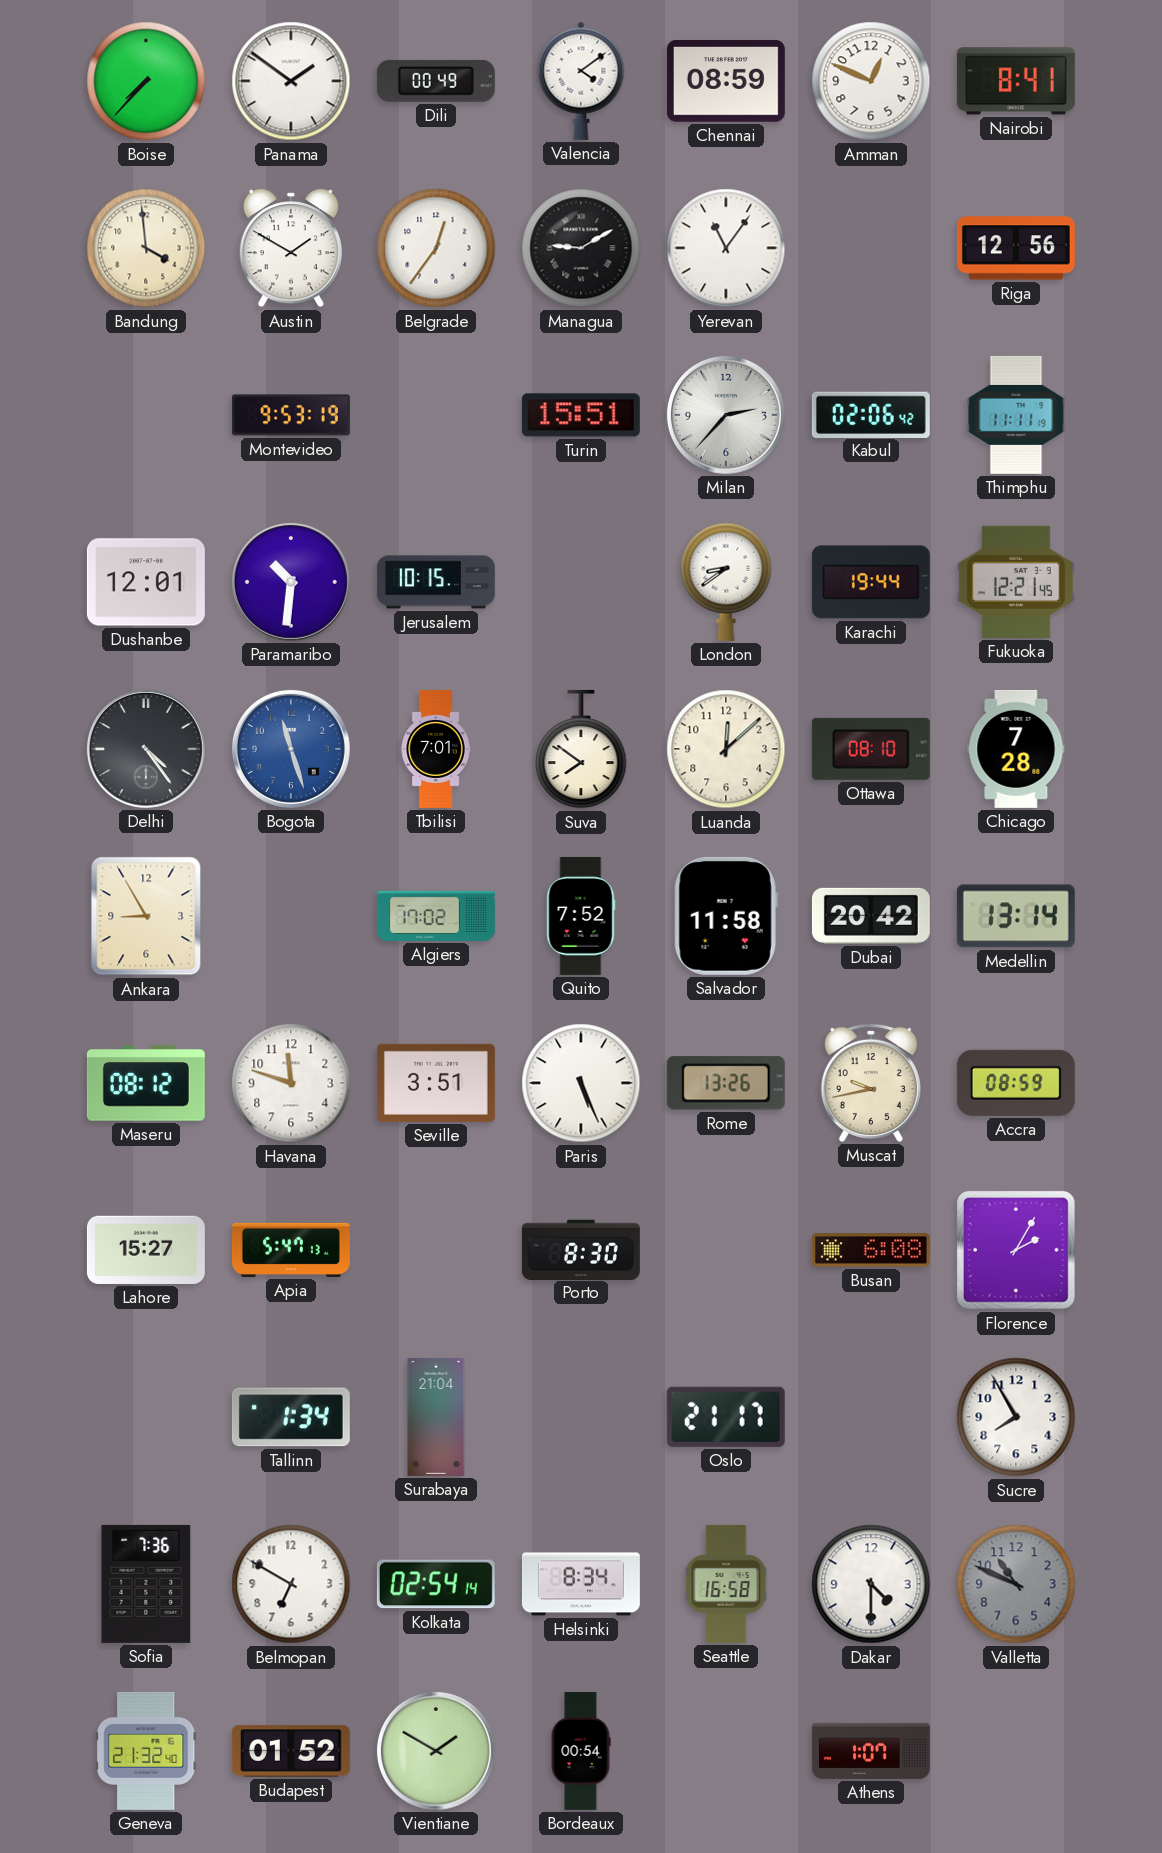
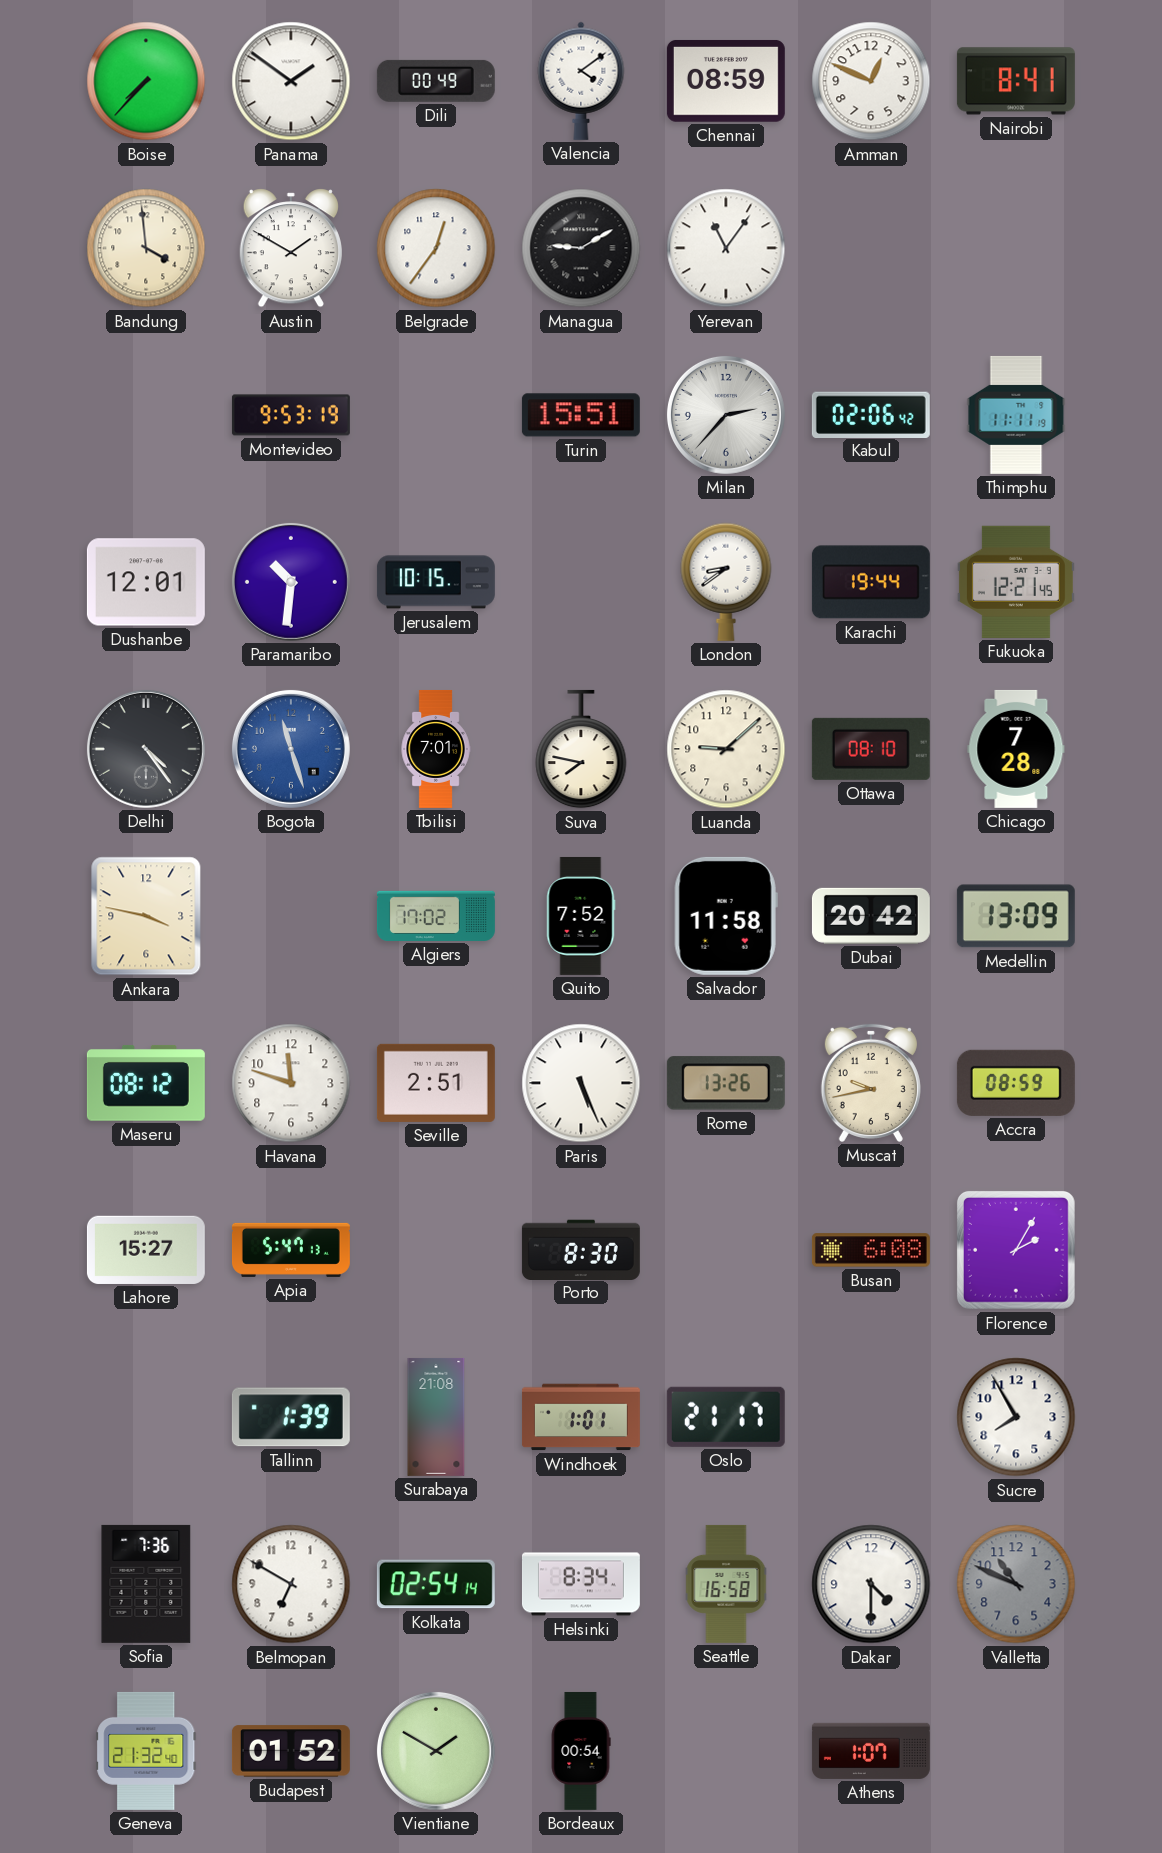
Riga: 12:56 -> none (1016, 248)
Suva: 7:51 -> 7:47 (581, 749)
Luanda: 12:08 -> 9:08 (726, 749)
Ankara: 8:55 -> 3:47 (146, 916)
Medellin: 13:14 -> 13:09 (1016, 916)
Seville: 3:51 -> 2:51 (436, 1083)
Tallinn: 1:34 -> 1:39 (291, 1417)
Surabaya: 21:04 -> 21:08 (436, 1417)
Windhoek: none -> 1:01 (581, 1417)
